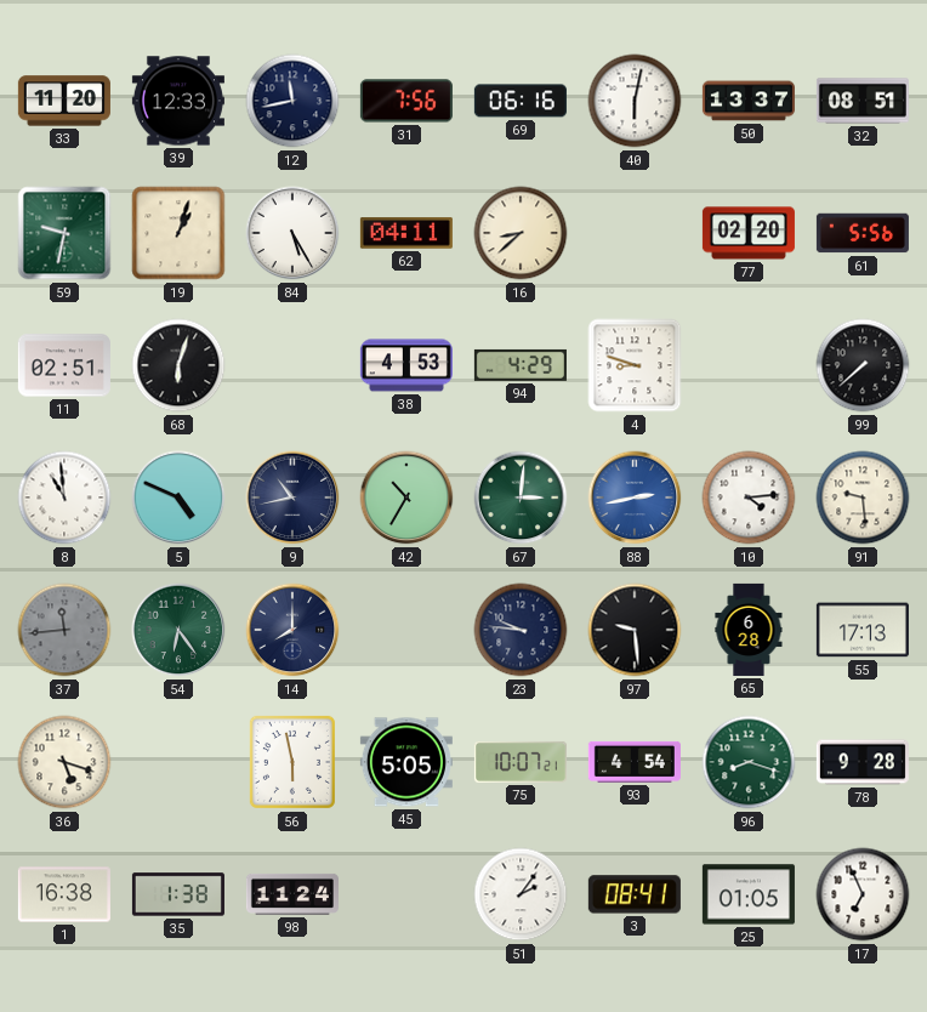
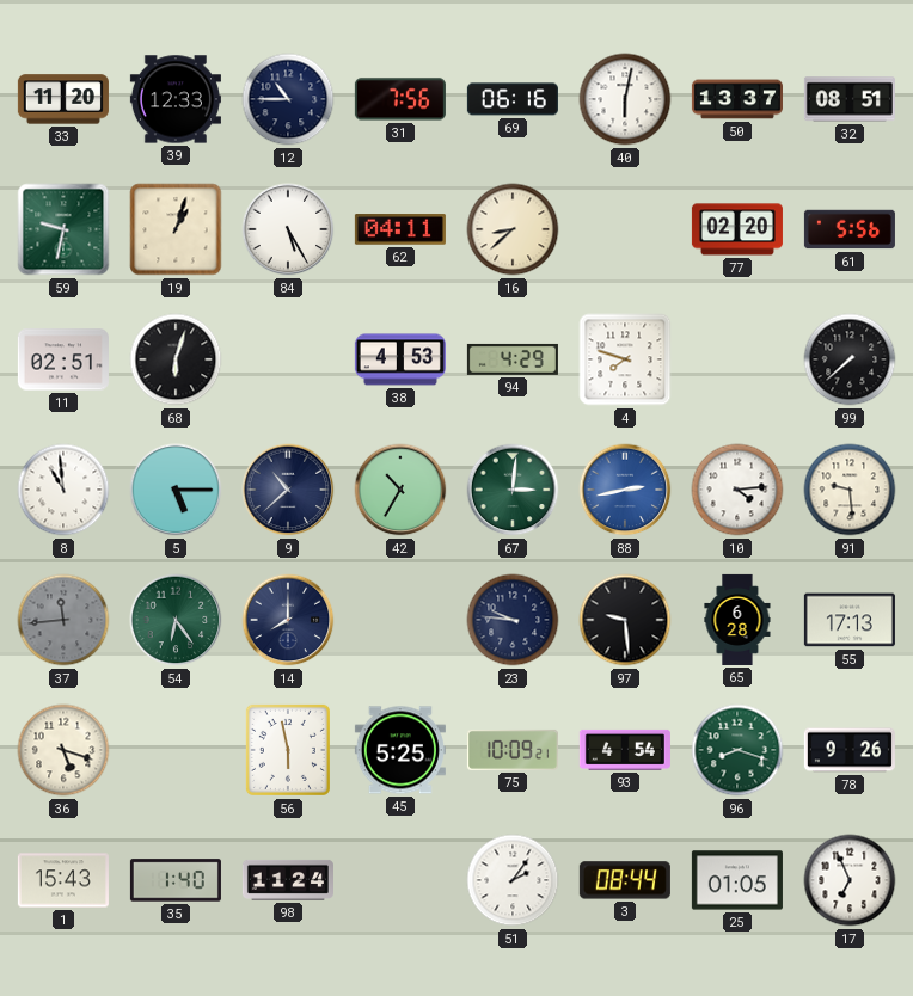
12: 11:43 -> 10:45 (288, 99)
4: 8:48 -> 7:48 (625, 359)
5: 4:49 -> 5:15 (176, 490)
9: 10:43 -> 10:38 (288, 490)
45: 5:05 -> 5:25 (400, 750)
75: 10:07 -> 10:09 (513, 750)
78: 9:28 -> 9:26 (850, 750)
1: 16:38 -> 15:43 (63, 880)
35: 1:38 -> 1:40 (176, 880)
3: 08:41 -> 08:44 (625, 880)
